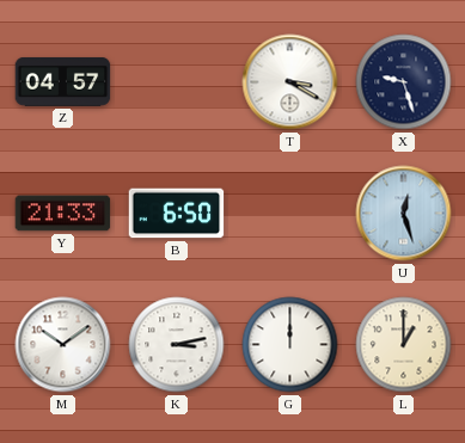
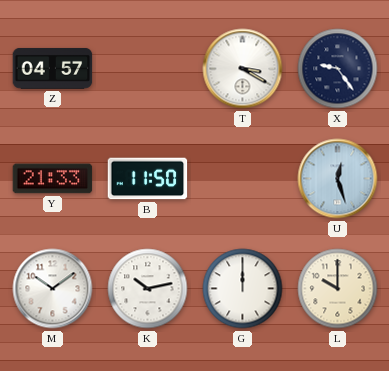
X: 9:27 -> 9:24 (338, 69)
B: 6:50 -> 11:50 (148, 179)
K: 3:13 -> 10:13 (148, 289)
L: 1:00 -> 10:00 (338, 289)
